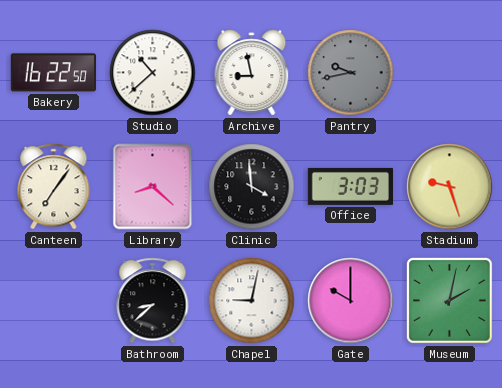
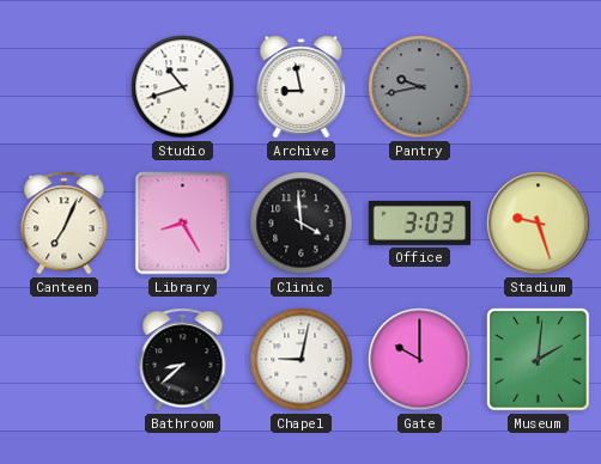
Bakery: 16:22 -> none (53, 73)
Studio: 10:38 -> 10:42 (183, 87)
Canteen: 7:06 -> 7:04 (65, 224)
Library: 8:22 -> 8:25 (183, 224)
Museum: 2:02 -> 2:01 (539, 360)
